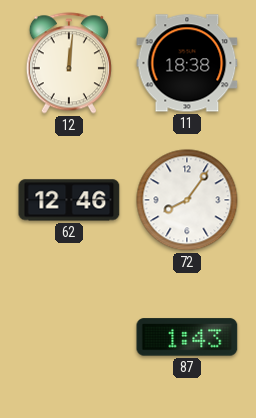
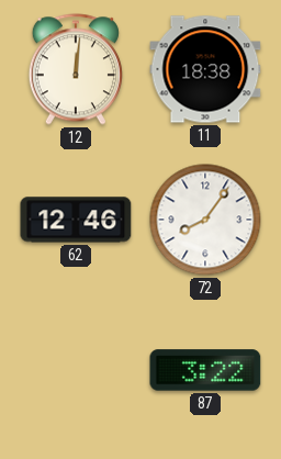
87: 1:43 -> 3:22 (205, 370)
